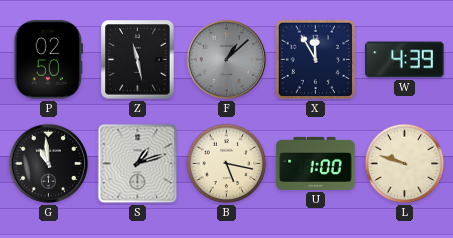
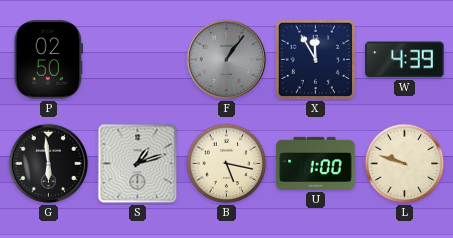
Z: 11:28 -> none (138, 60)
F: 1:08 -> 1:06 (227, 60)
G: 10:59 -> 5:59 (49, 164)
